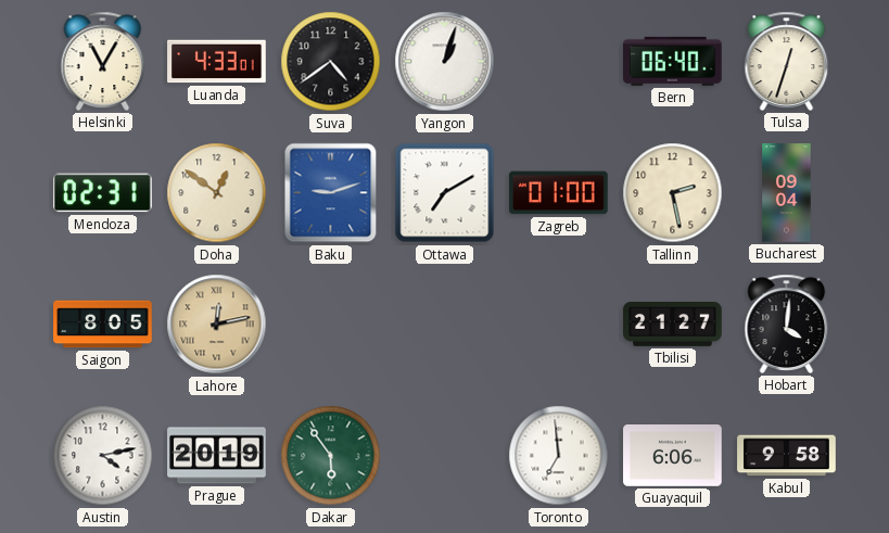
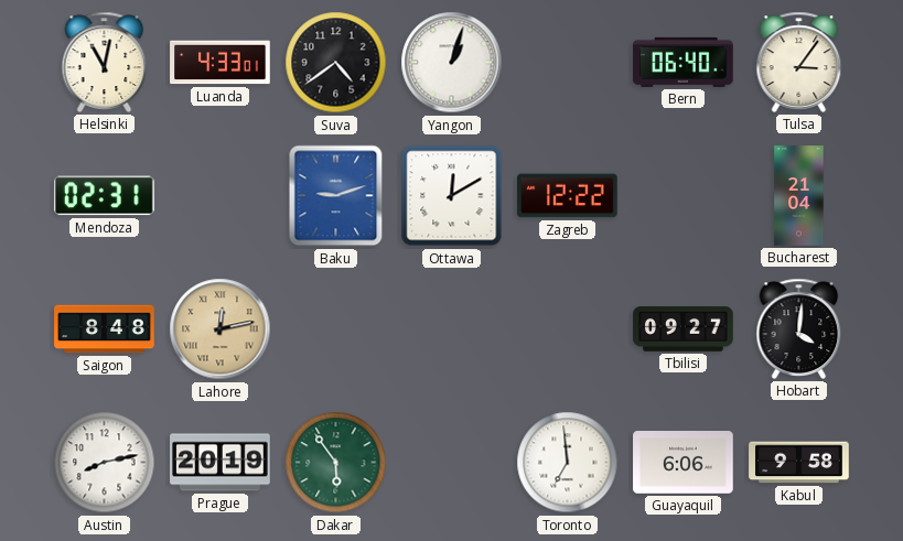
Helsinki: 11:05 -> 11:02 (105, 62)
Tulsa: 12:33 -> 3:06 (799, 62)
Doha: 12:51 -> none (217, 193)
Ottawa: 7:10 -> 12:10 (452, 196)
Zagreb: 01:00 -> 12:22 (568, 196)
Tallinn: 2:28 -> none (673, 193)
Bucharest: 09:04 -> 21:04 (799, 196)
Saigon: 8:05 -> 8:48 (105, 329)
Tbilisi: 21:27 -> 09:27 (684, 328)
Austin: 4:13 -> 8:13 (105, 463)
